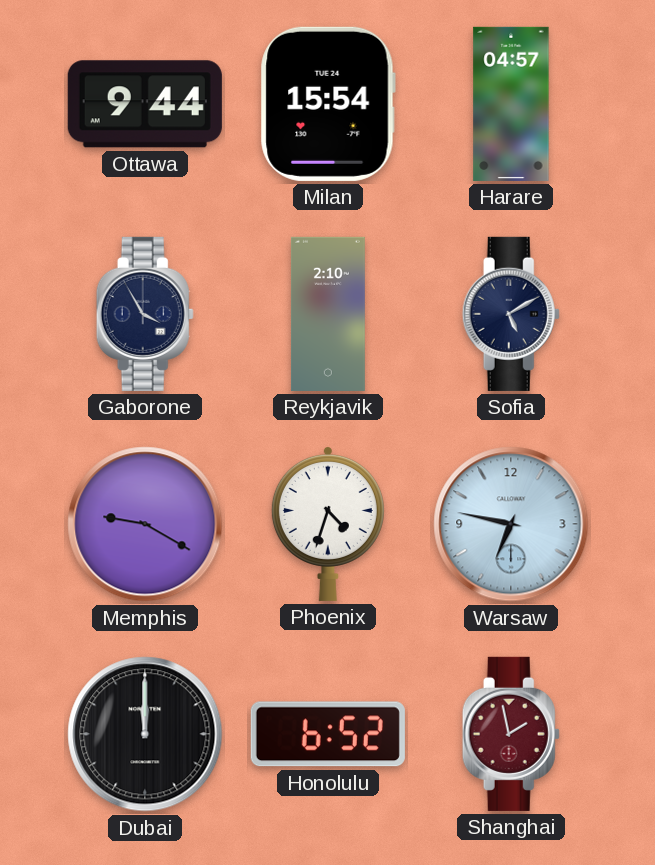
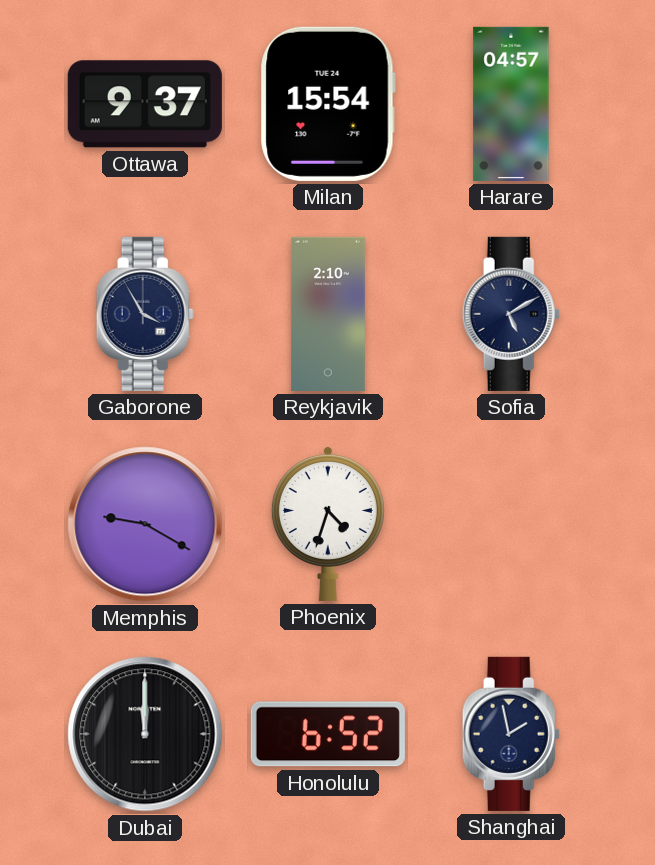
Ottawa: 9:44 -> 9:37 (145, 104)
Warsaw: 6:47 -> none (511, 524)
Shanghai dial: burgundy -> navy (511, 734)
